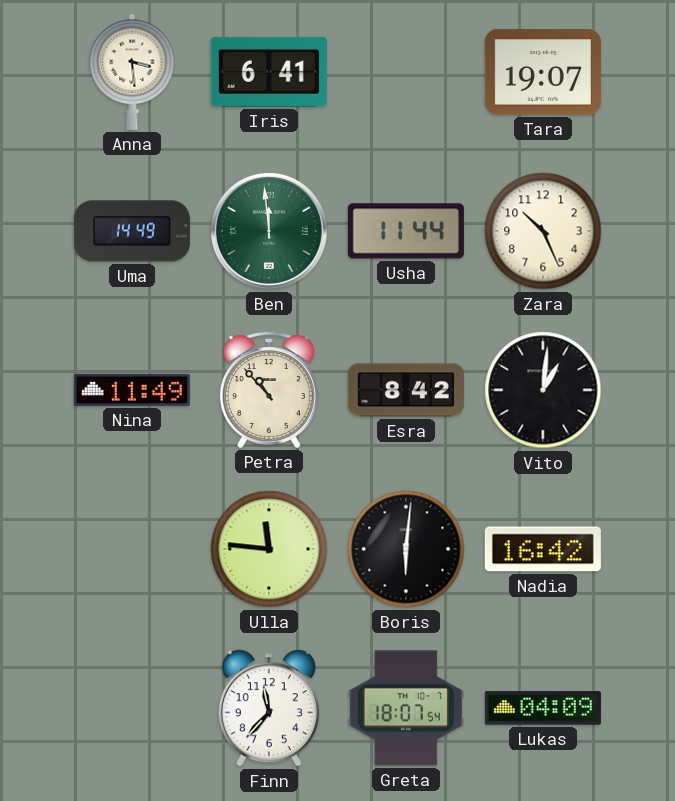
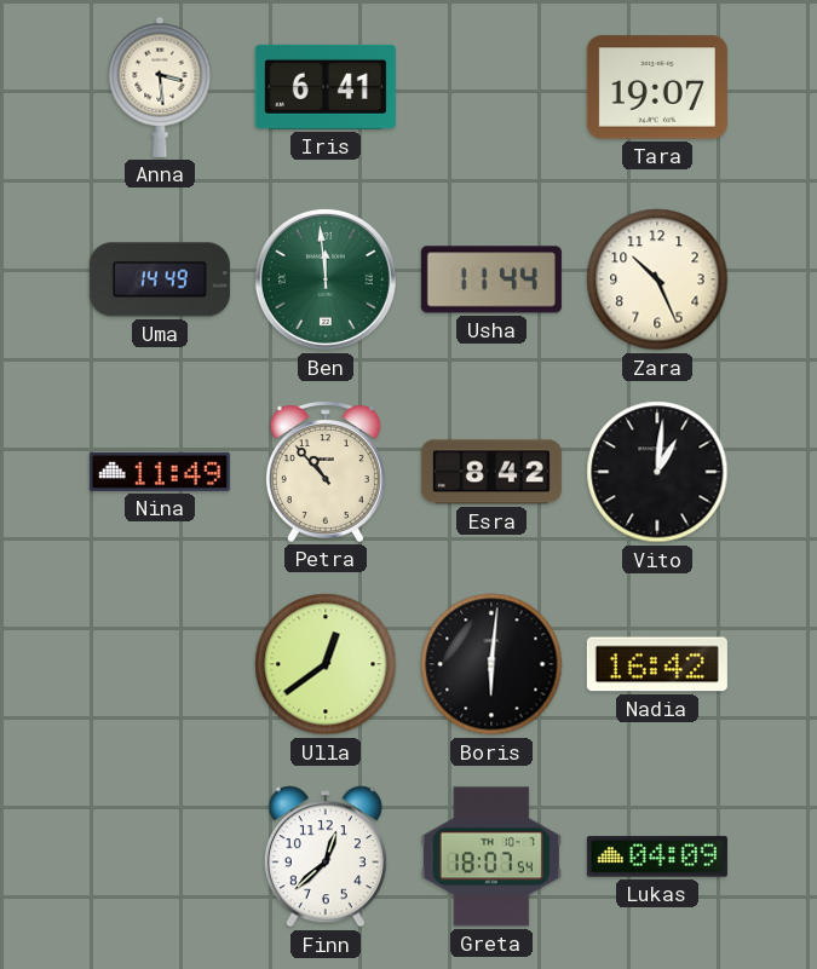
Ulla: 11:46 -> 12:39 (326, 664)
Finn: 11:37 -> 12:38 (326, 856)
